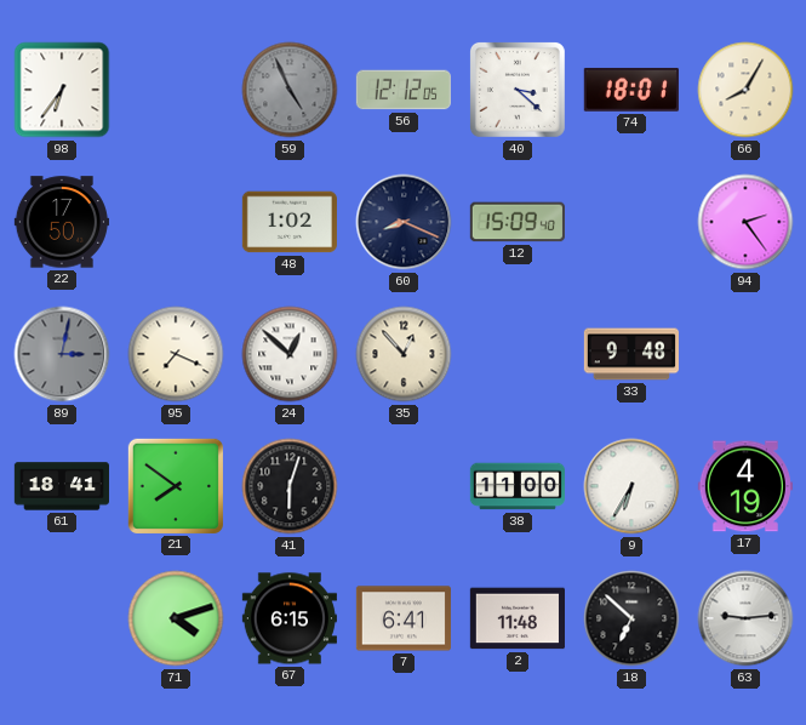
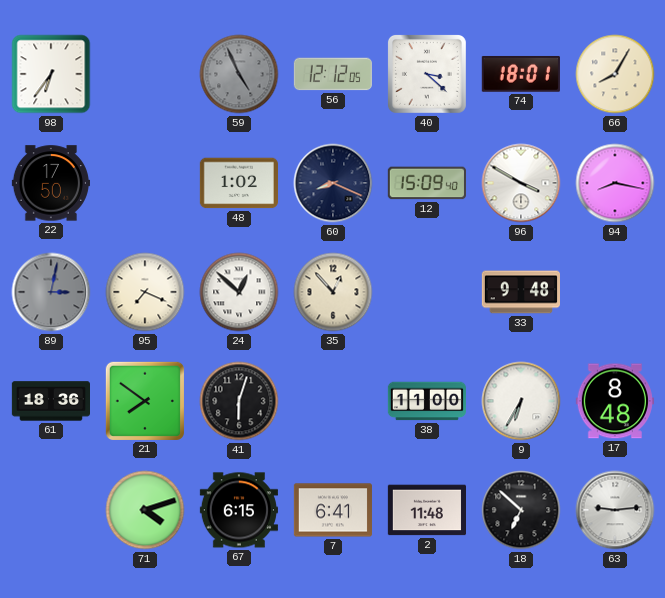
96: none -> 3:50 (521, 183)
94: 2:24 -> 8:17 (615, 183)
61: 18:41 -> 18:36 (50, 401)
17: 4:19 -> 8:48 (615, 401)
